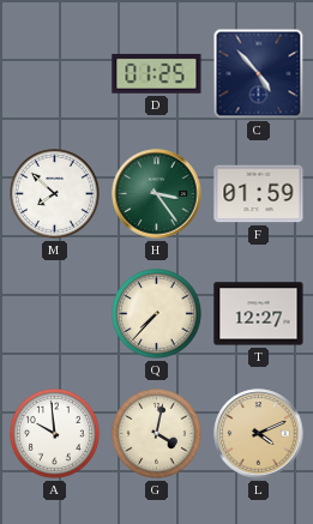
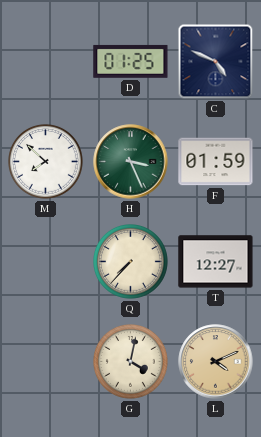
C: 4:53 -> 4:49 (216, 62)
H: 3:24 -> 3:26 (131, 162)
A: 9:59 -> none (55, 434)
